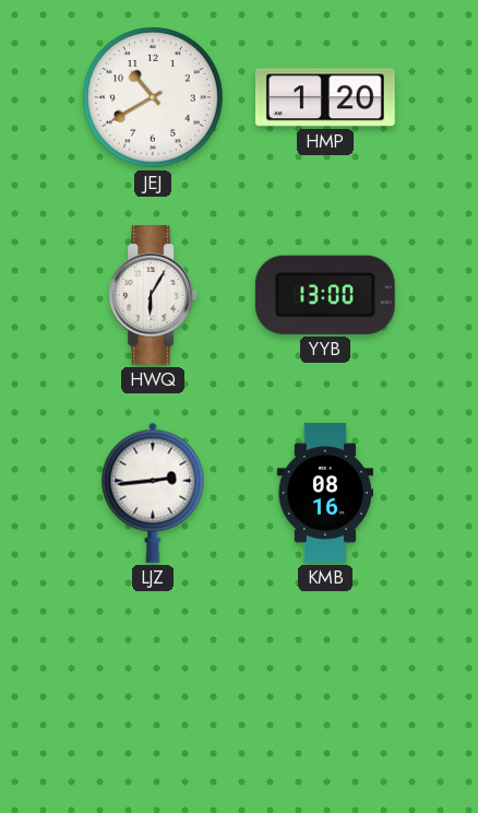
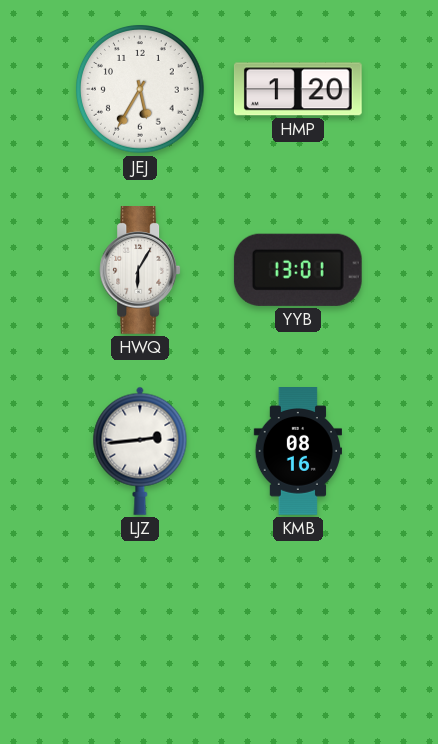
JEJ: 10:40 -> 5:35 (141, 90)
YYB: 13:00 -> 13:01 (298, 270)
